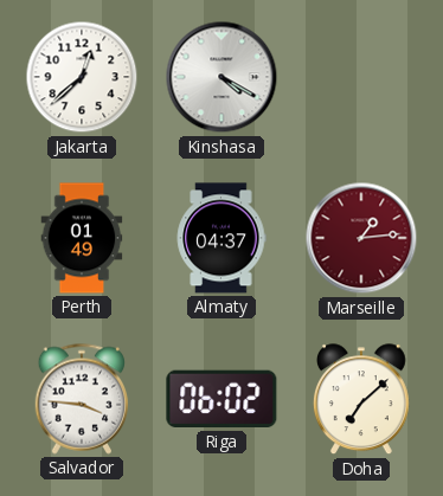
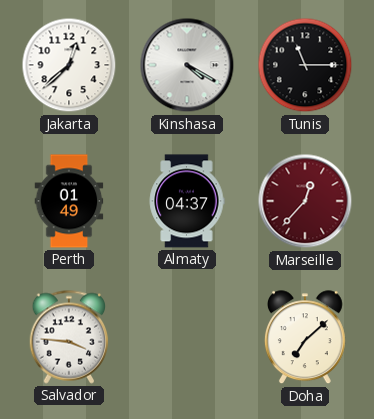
Tunis: none -> 11:15 (305, 65)
Marseille: 1:14 -> 12:37 (305, 201)
Riga: 06:02 -> none (221, 399)
